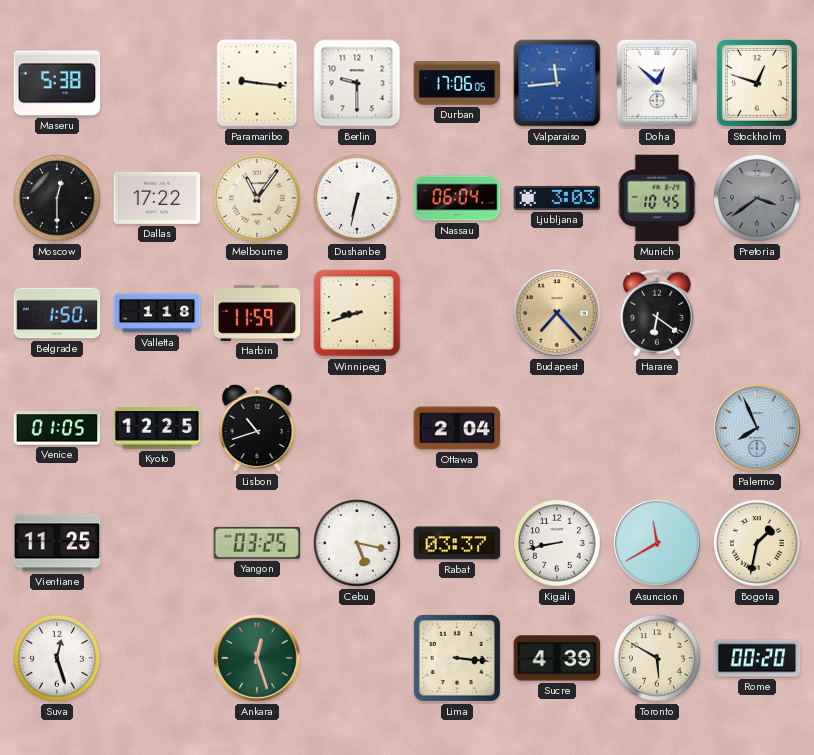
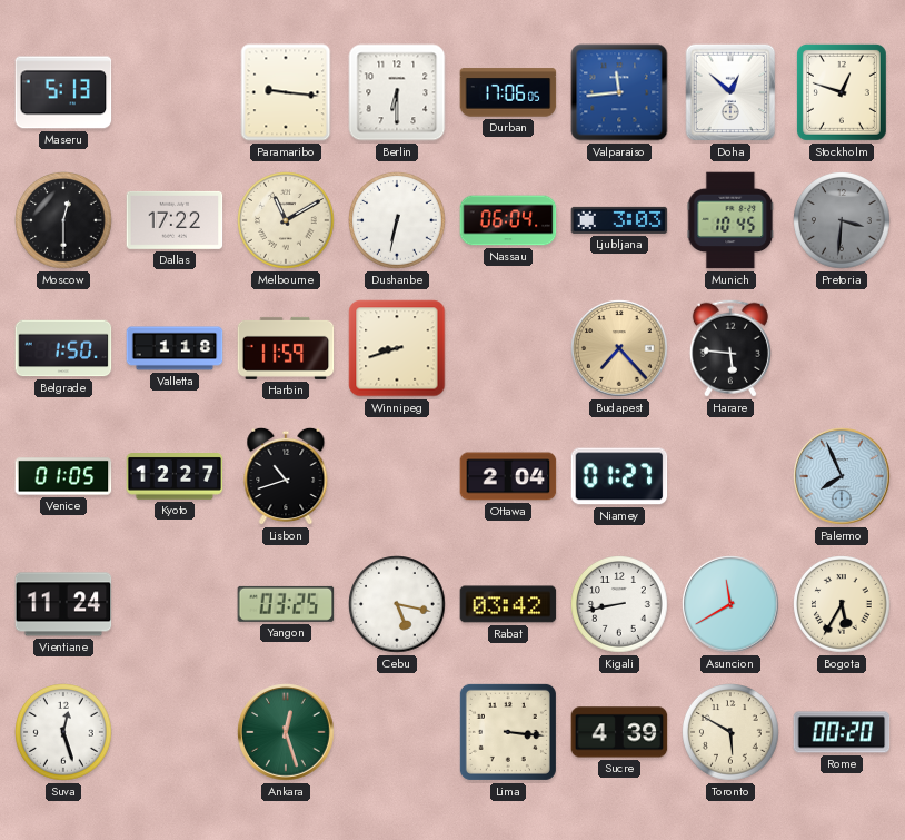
Maseru: 5:38 -> 5:13 (63, 92)
Berlin: 9:30 -> 6:30 (397, 92)
Melbourne: 11:06 -> 11:10 (287, 221)
Pretoria: 3:39 -> 3:31 (843, 221)
Harare: 6:21 -> 5:46 (730, 348)
Kyoto: 12:25 -> 12:27 (175, 477)
Niamey: none -> 01:27 (619, 476)
Vientiane: 11:25 -> 11:24 (63, 604)
Rabat: 03:37 -> 03:42 (508, 604)
Bogota: 1:32 -> 5:35 (843, 605)
